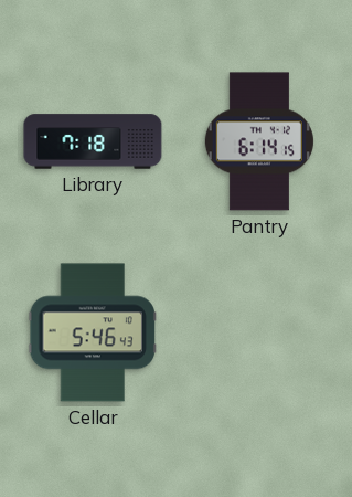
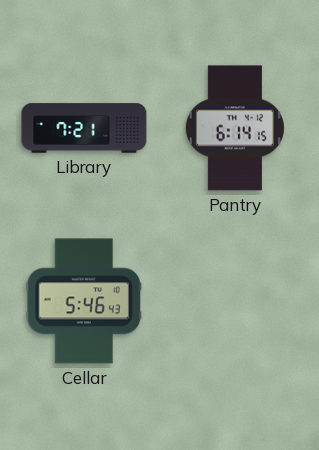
Library: 7:18 -> 7:21 (84, 128)
